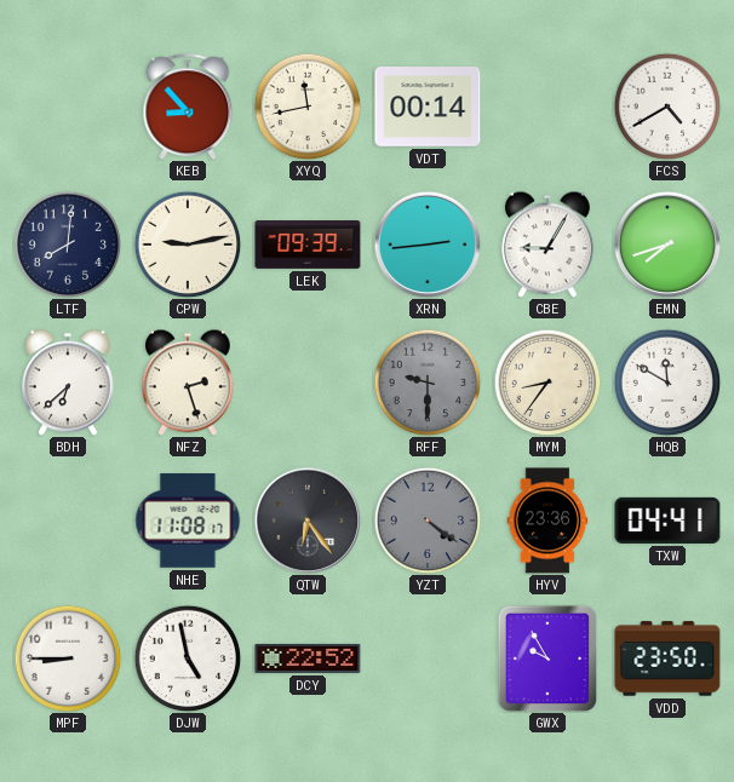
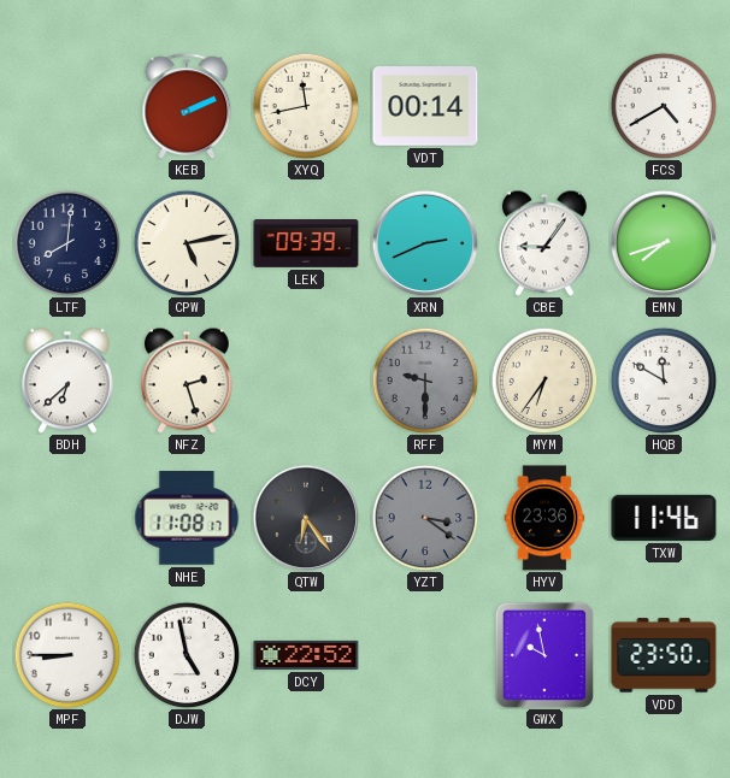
KEB: 8:53 -> 2:11 (187, 106)
CPW: 9:13 -> 5:13 (187, 243)
XRN: 2:44 -> 2:41 (425, 243)
CBE: 9:05 -> 9:06 (544, 243)
MYM: 8:36 -> 6:36 (544, 381)
YZT: 4:21 -> 3:21 (425, 518)
TXW: 04:41 -> 11:46 (664, 518)
GWX: 9:55 -> 9:58 (544, 655)
